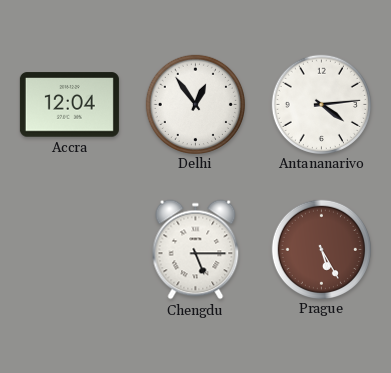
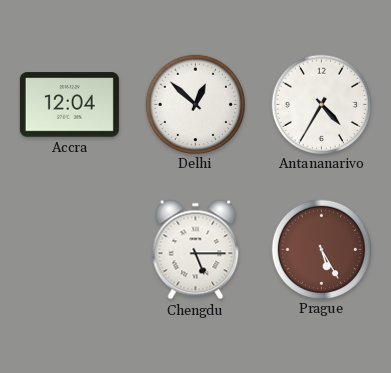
Delhi: 12:54 -> 12:52 (195, 104)
Antananarivo: 4:14 -> 4:35 (321, 104)
